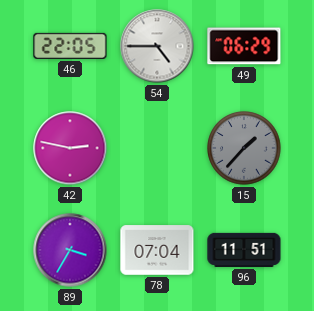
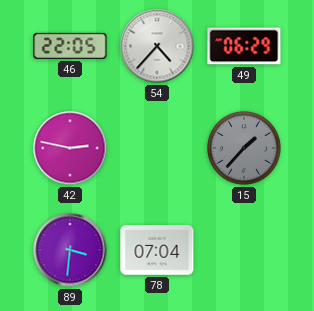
54: 4:45 -> 4:37 (157, 46)
89: 3:35 -> 3:31 (70, 250)
96: 11:51 -> none (244, 250)
